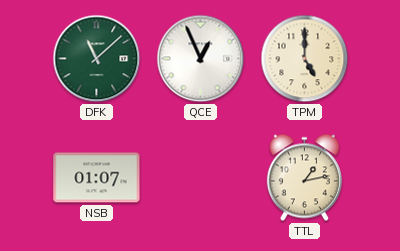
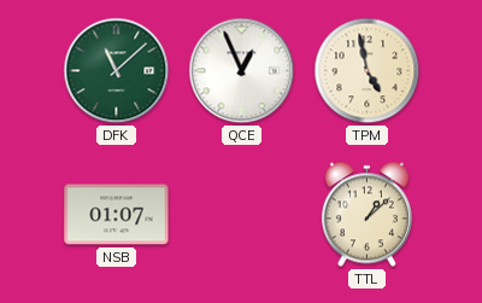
TPM: 5:00 -> 4:58 (368, 71)
TTL: 1:13 -> 1:08 (366, 215)
